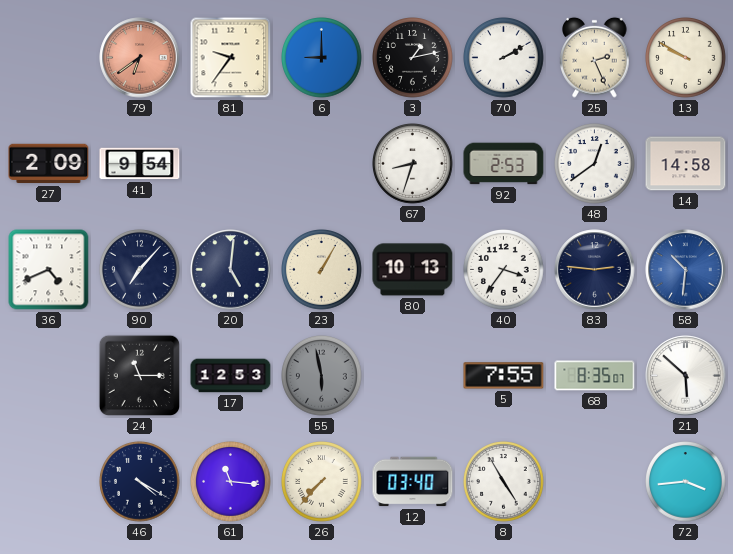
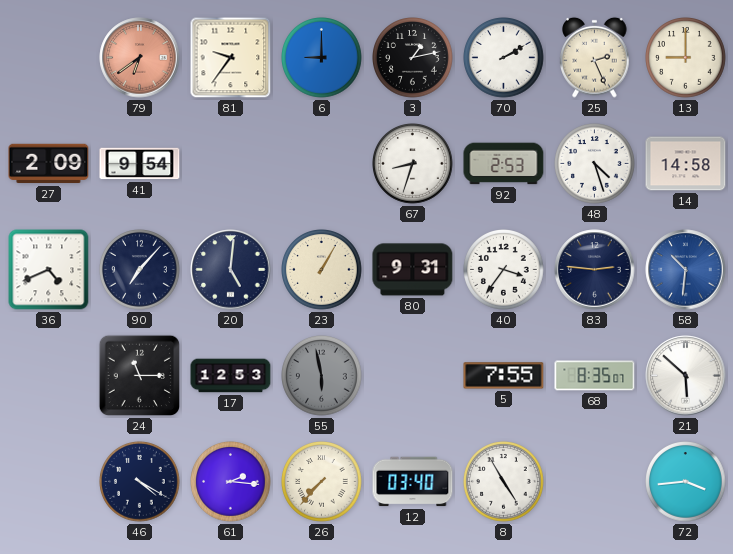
13: 9:50 -> 9:00 (686, 58)
48: 12:39 -> 4:27 (595, 164)
80: 10:13 -> 9:31 (413, 270)
61: 11:16 -> 2:16 (231, 482)
